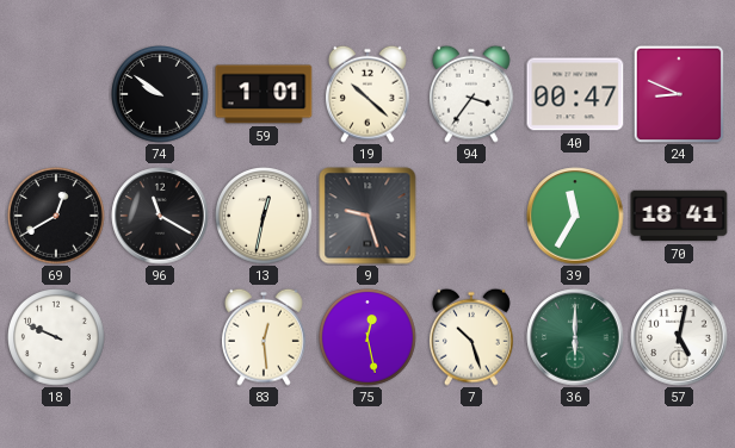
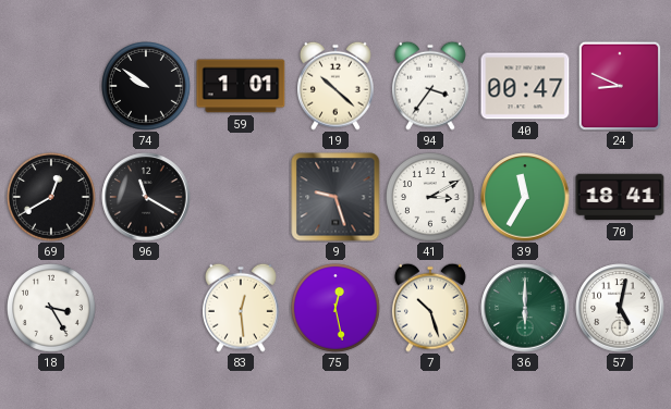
13: 12:32 -> none (265, 217)
41: none -> 3:10 (431, 198)
18: 9:49 -> 3:25 (52, 309)
